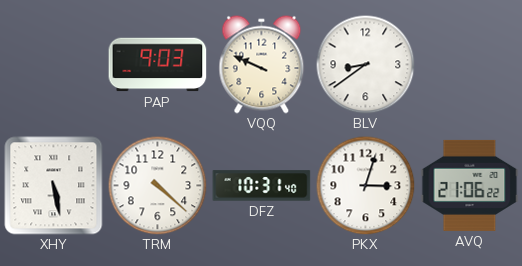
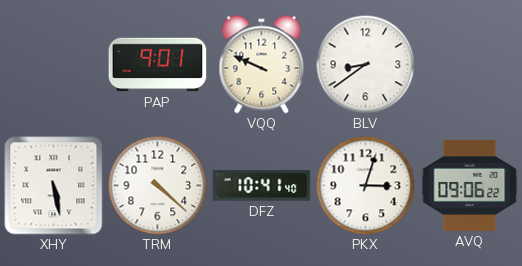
PAP: 9:03 -> 9:01 (158, 65)
DFZ: 10:31 -> 10:41 (262, 186)
AVQ: 21:06 -> 09:06 (470, 185)
